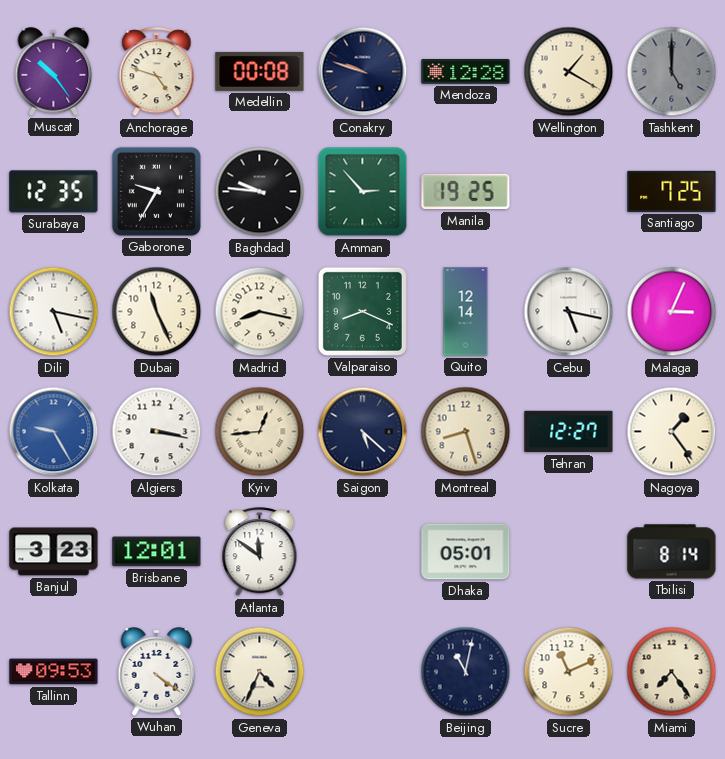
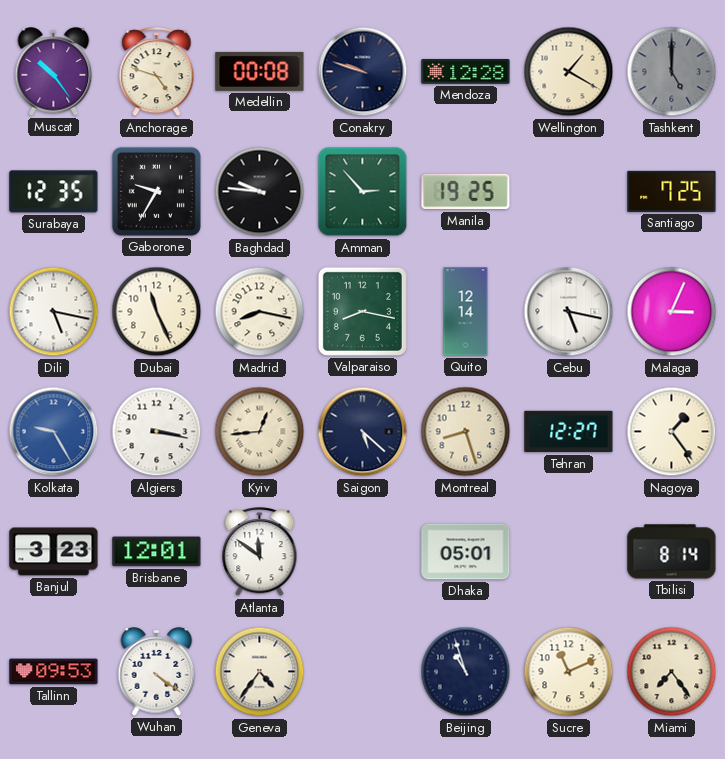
Valparaiso: 8:19 -> 8:17 (362, 311)
Geneva: 4:34 -> 4:36 (260, 672)
Beijing: 11:02 -> 10:57 (466, 672)
